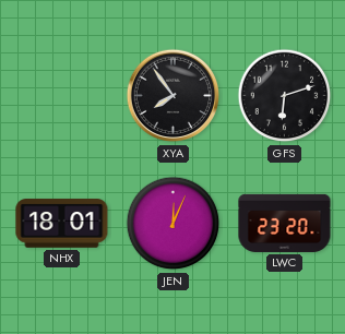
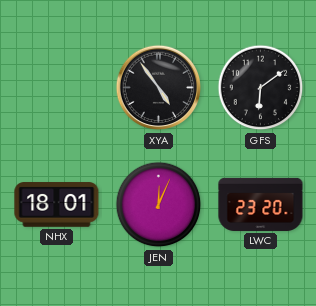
XYA: 7:54 -> 4:54 (159, 88)
GFS: 6:12 -> 6:09 (261, 88)
